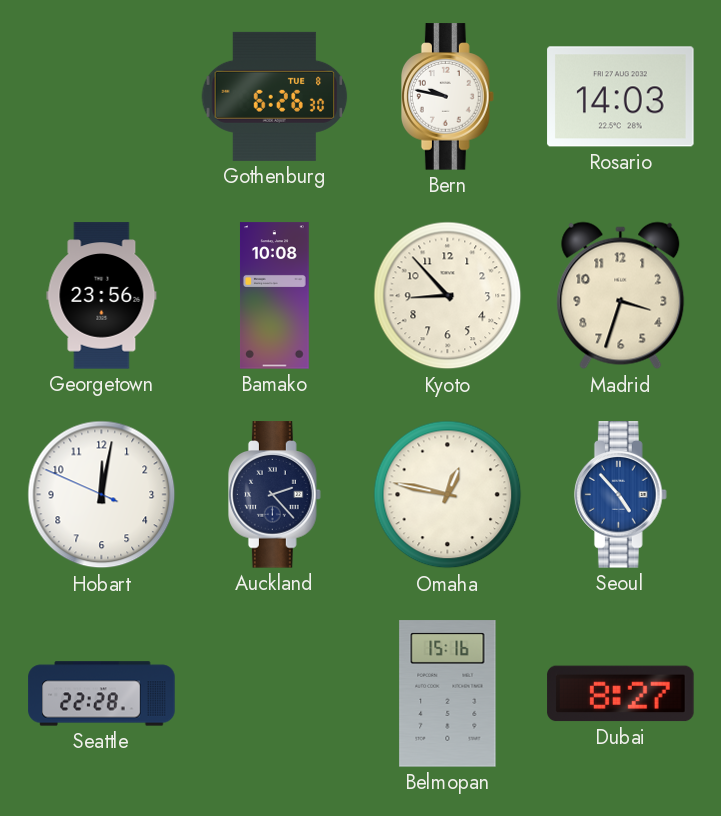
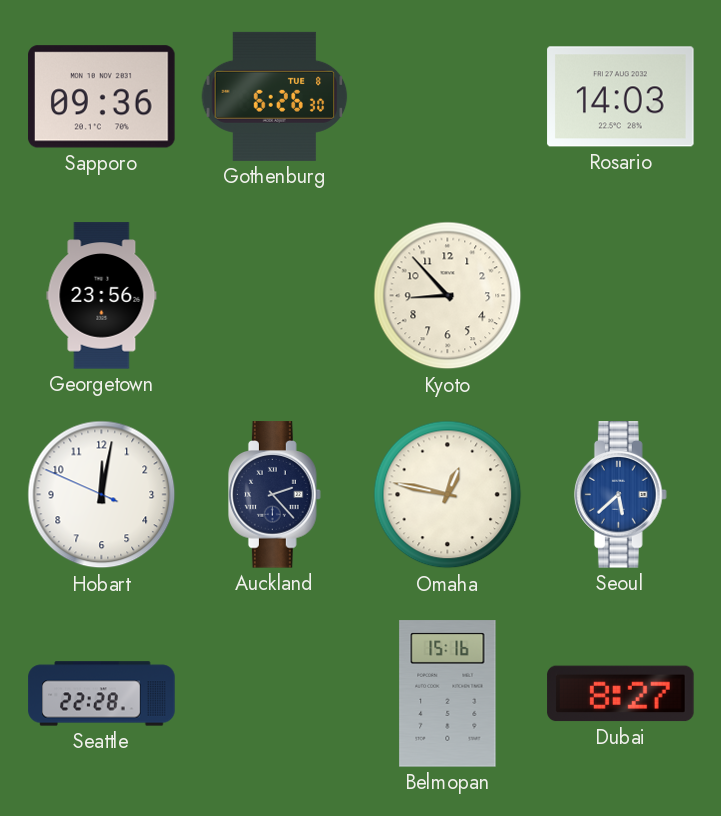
Sapporo: none -> 09:36 (102, 97)
Bern: 9:47 -> none (448, 97)
Bamako: 10:08 -> none (274, 296)
Madrid: 3:33 -> none (621, 296)
Seoul: 4:53 -> 5:38 (621, 495)
